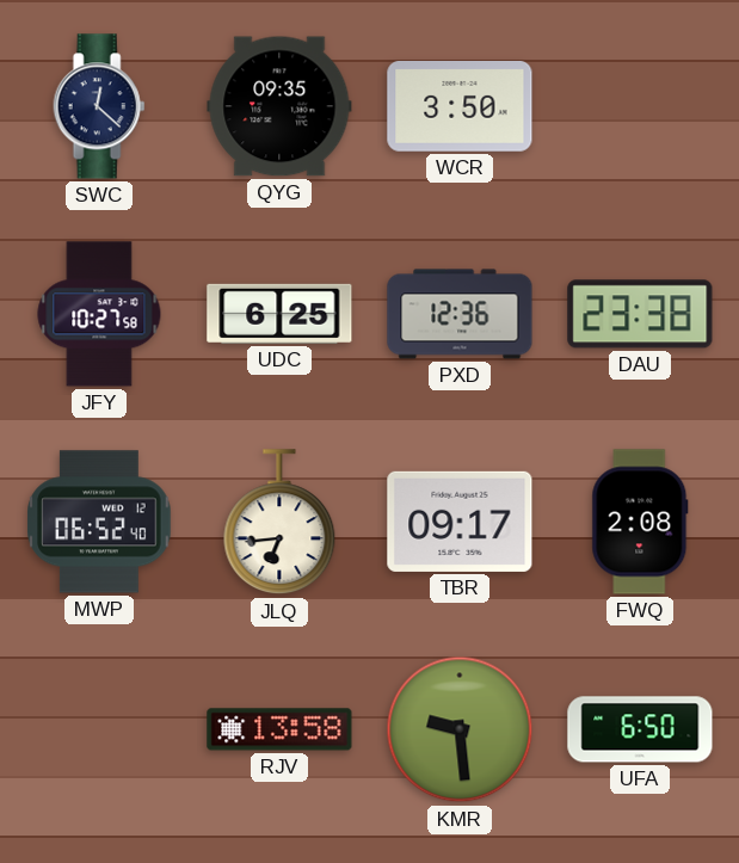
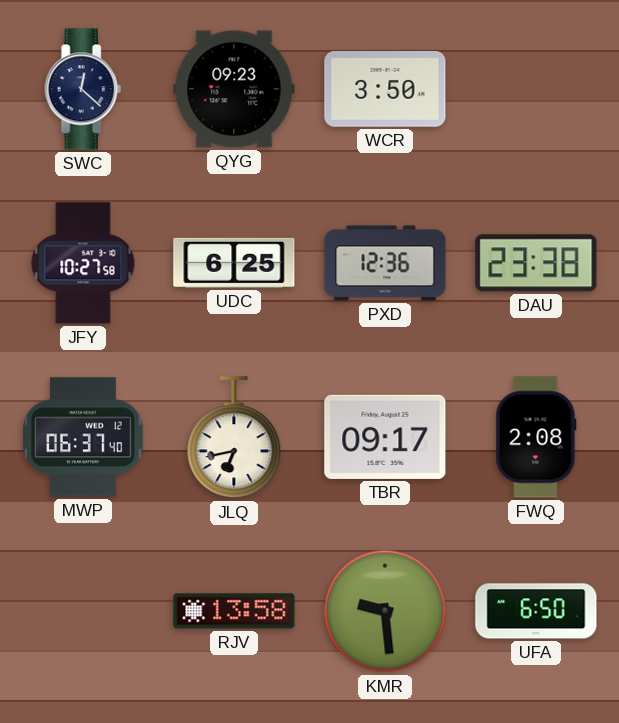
QYG: 09:35 -> 09:23 (234, 89)
MWP: 06:52 -> 06:37 (83, 437)
JLQ: 6:44 -> 6:43 (234, 438)
